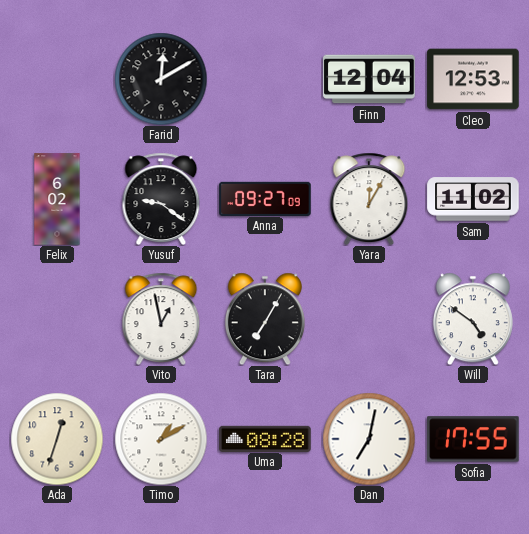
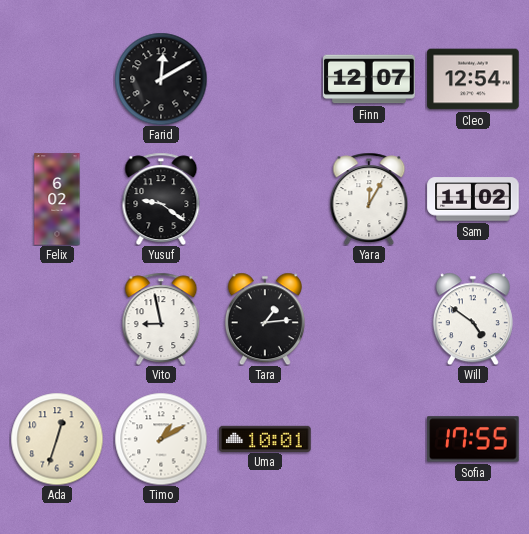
Finn: 12:04 -> 12:07 (369, 79)
Cleo: 12:53 -> 12:54 (473, 79)
Anna: 09:27 -> none (265, 198)
Vito: 12:58 -> 8:58 (161, 318)
Tara: 7:05 -> 1:14 (265, 319)
Uma: 08:28 -> 10:01 (265, 438)
Dan: 7:02 -> none (369, 439)
